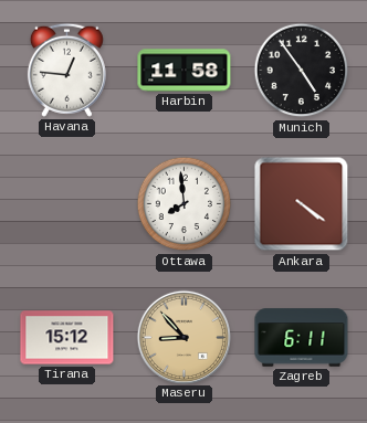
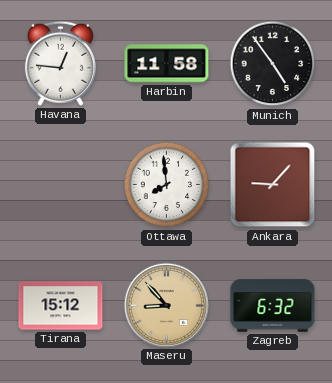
Ankara: 4:21 -> 9:07 (273, 185)
Zagreb: 6:11 -> 6:32 (273, 306)
